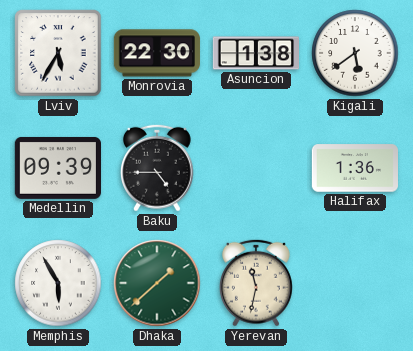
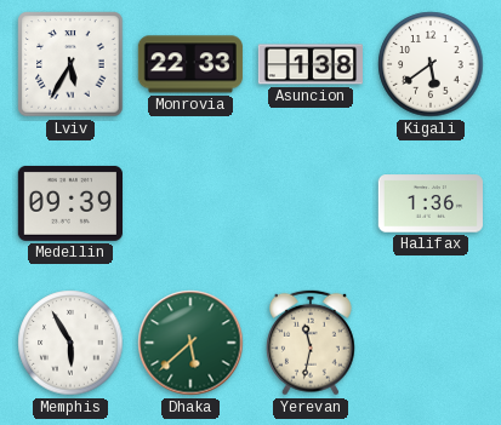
Monrovia: 22:30 -> 22:33 (190, 64)
Baku: 4:45 -> none (157, 168)
Dhaka: 1:38 -> 5:38 (190, 343)
